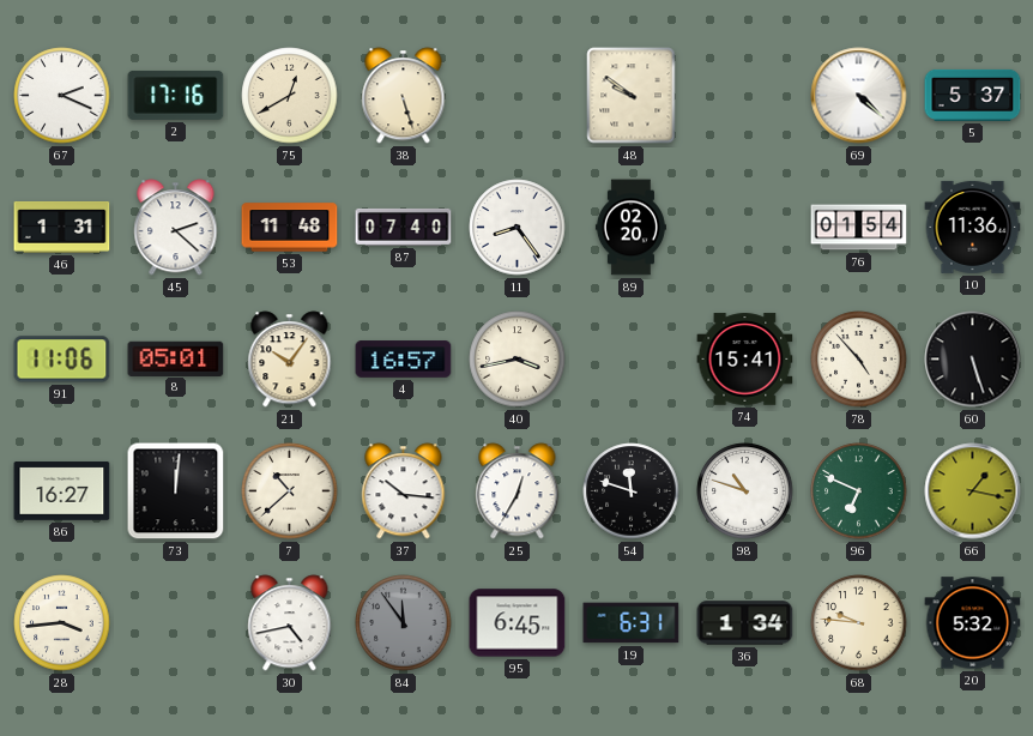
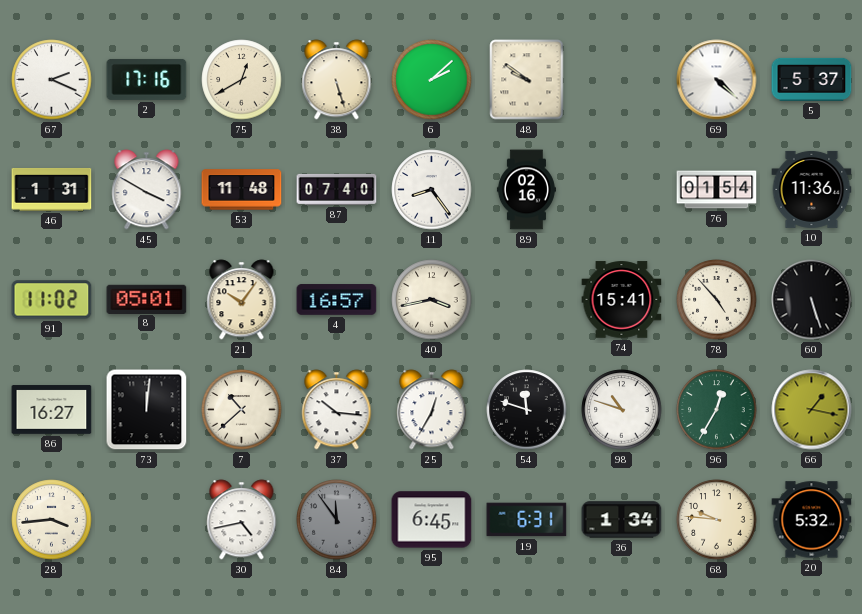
6: none -> 2:08 (432, 80)
45: 2:22 -> 3:50 (147, 190)
89: 02:20 -> 02:16 (526, 190)
91: 11:06 -> 11:02 (52, 300)
96: 6:49 -> 12:35 (717, 410)
